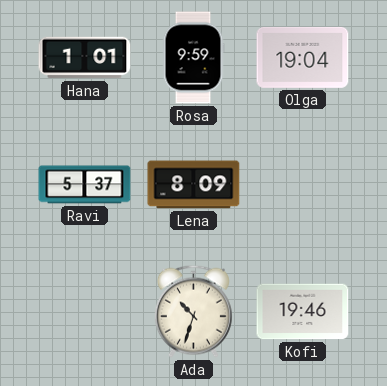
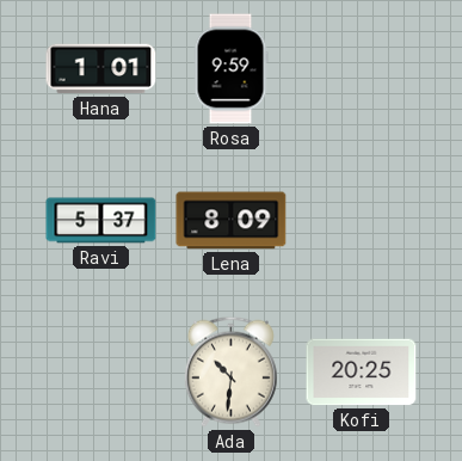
Olga: 19:04 -> none (303, 57)
Ada: 10:33 -> 10:31 (230, 371)
Kofi: 19:46 -> 20:25 (362, 373)
